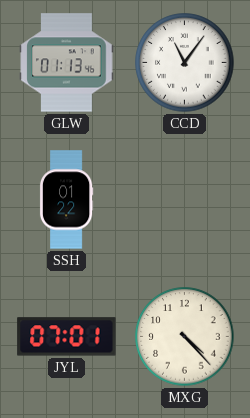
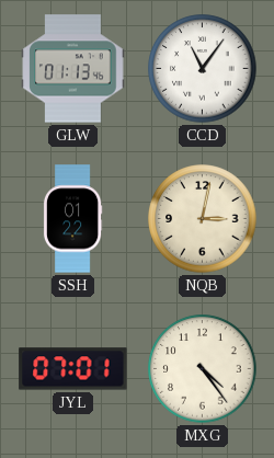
NQB: none -> 3:02 (203, 219)
MXG: 4:23 -> 4:24 (203, 369)
